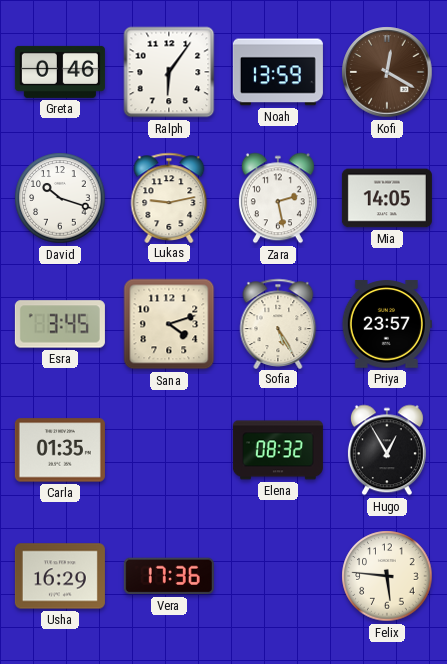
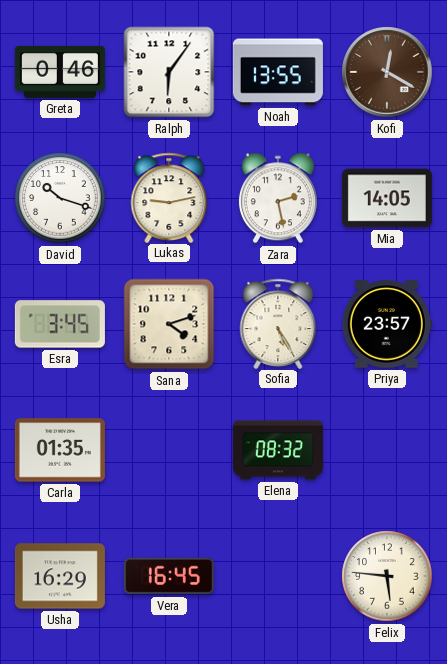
Noah: 13:59 -> 13:55 (278, 72)
Hugo: 12:55 -> none (387, 450)
Vera: 17:36 -> 16:45 (169, 576)
